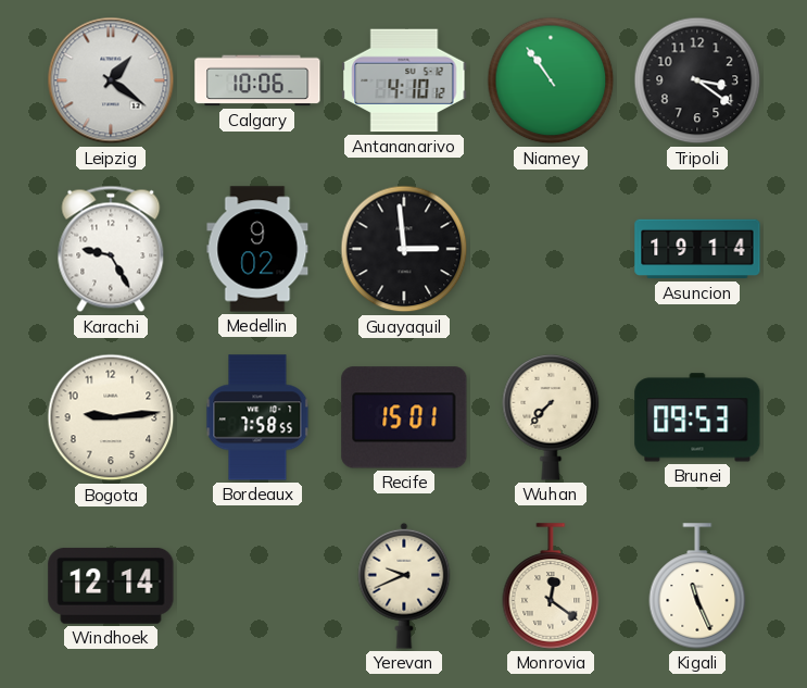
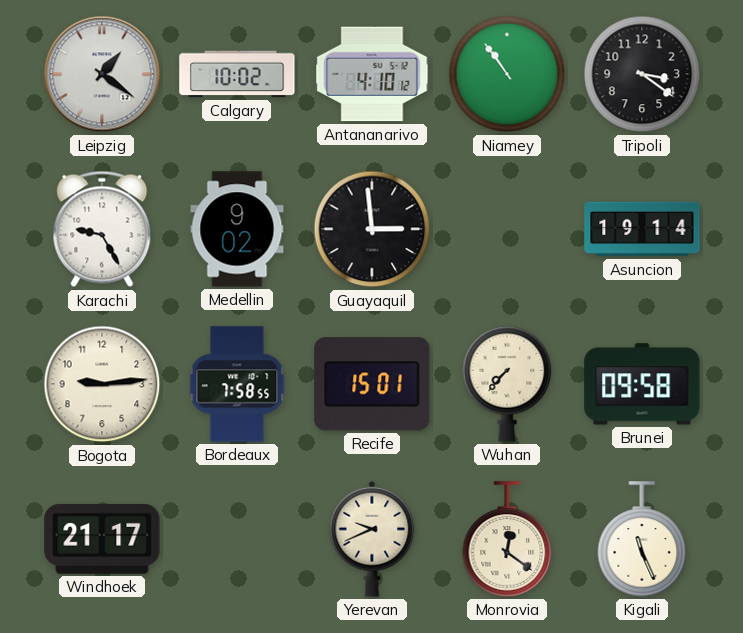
Calgary: 10:06 -> 10:02 (237, 74)
Brunei: 09:53 -> 09:58 (642, 384)
Windhoek: 12:14 -> 21:17 (102, 539)
